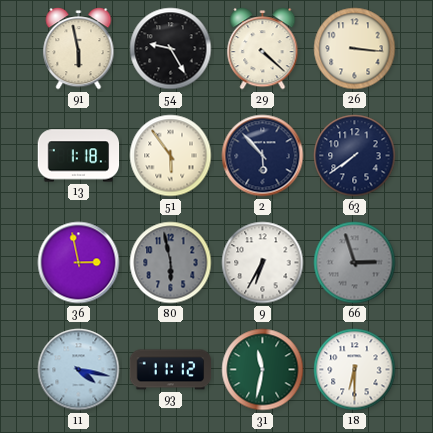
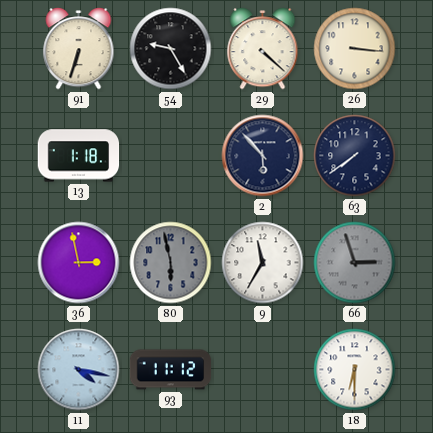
91: 5:58 -> 6:33 (79, 49)
51: 5:54 -> none (171, 156)
9: 6:35 -> 11:35 (263, 263)
31: 11:32 -> none (263, 370)
